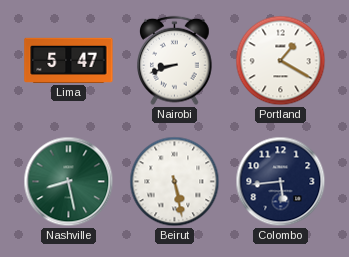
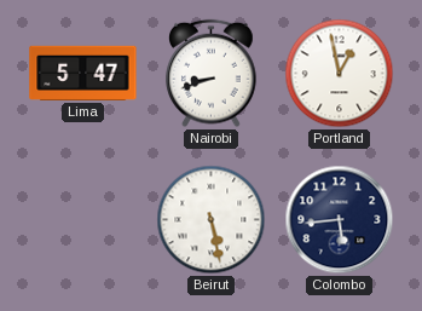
Portland: 1:20 -> 12:58 (340, 74)
Nashville: 8:28 -> none (69, 182)
